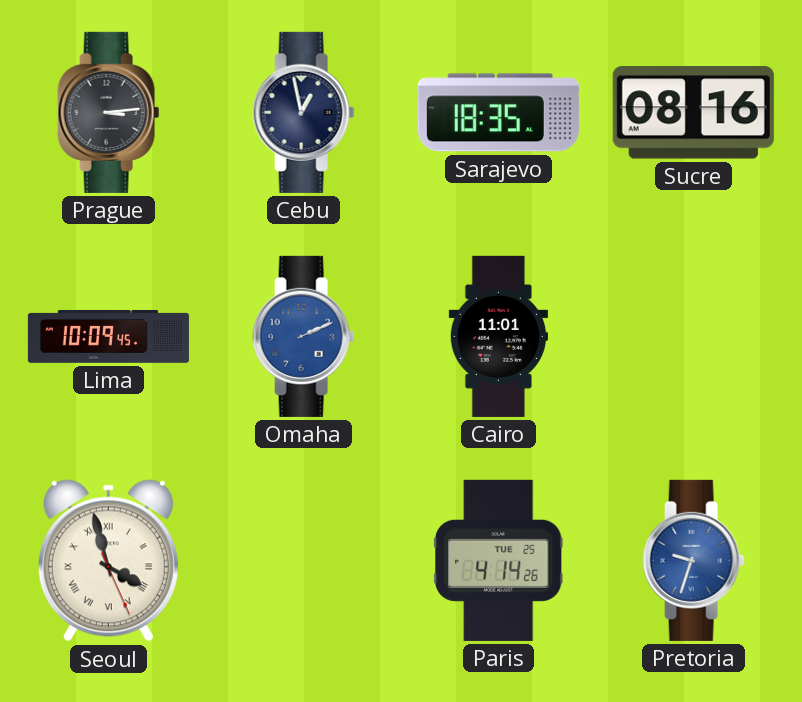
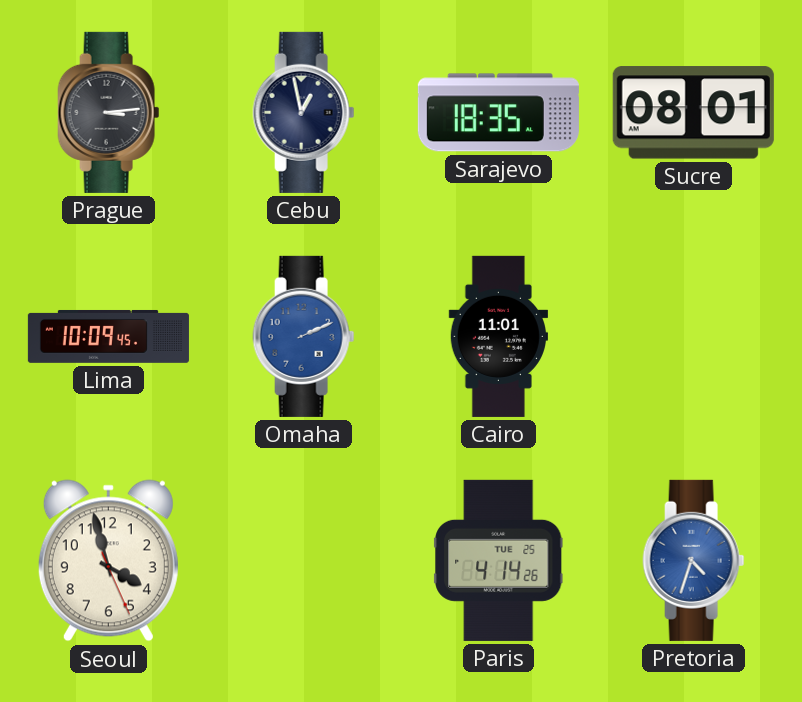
Sucre: 08:16 -> 08:01 (693, 113)
Seoul numerals: Roman -> Arabic (108, 561)
Pretoria: 9:33 -> 4:33 (694, 560)
